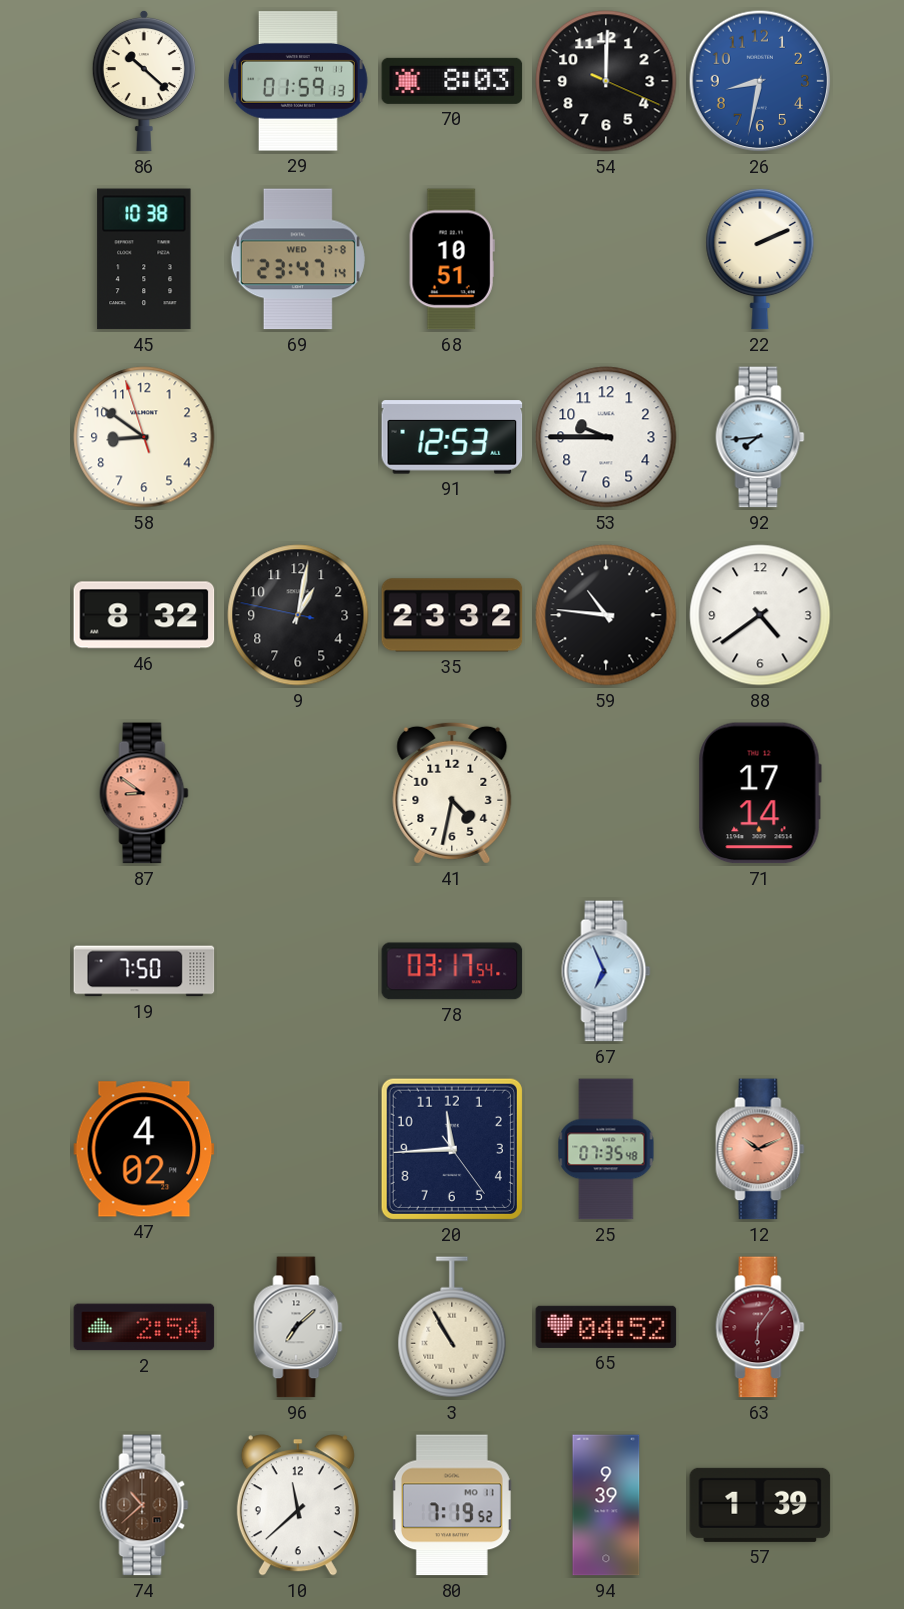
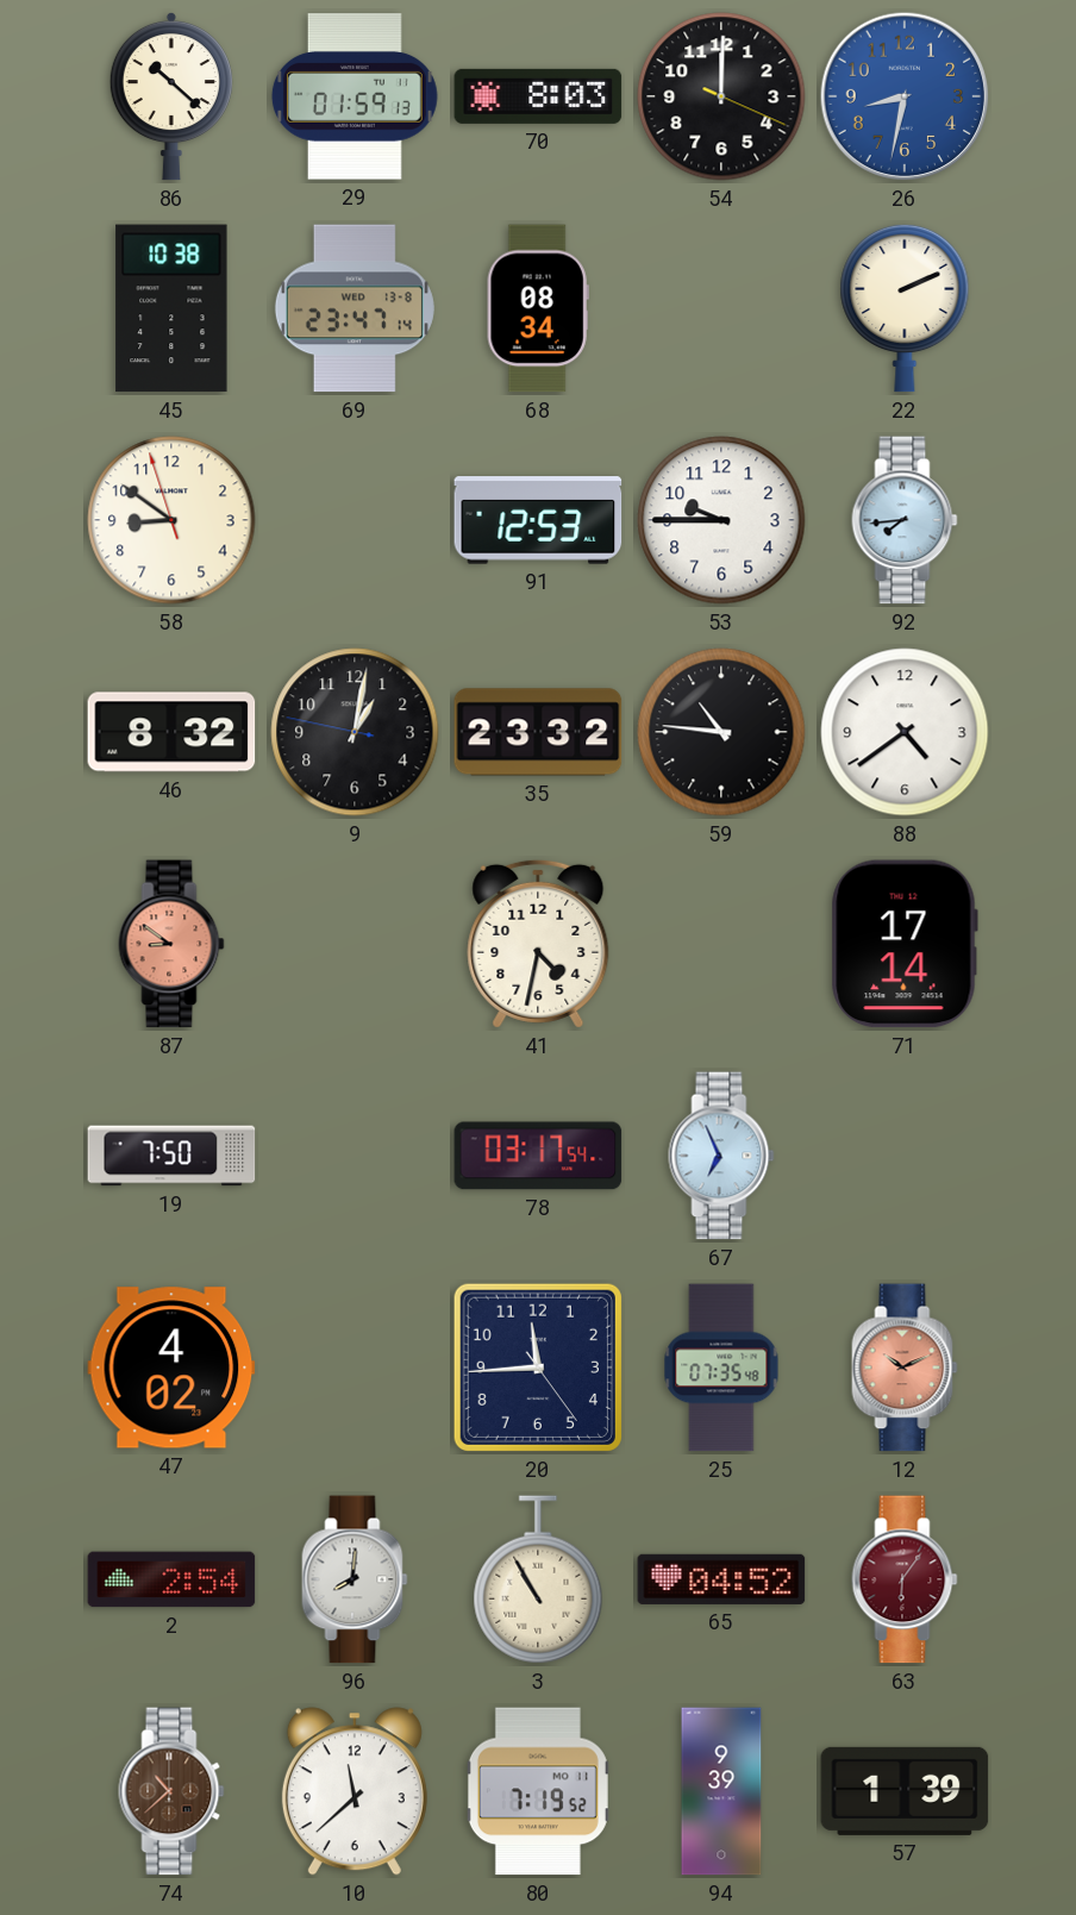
68: 10:51 -> 08:34 (538, 308)
96: 7:08 -> 8:01 (355, 1579)
